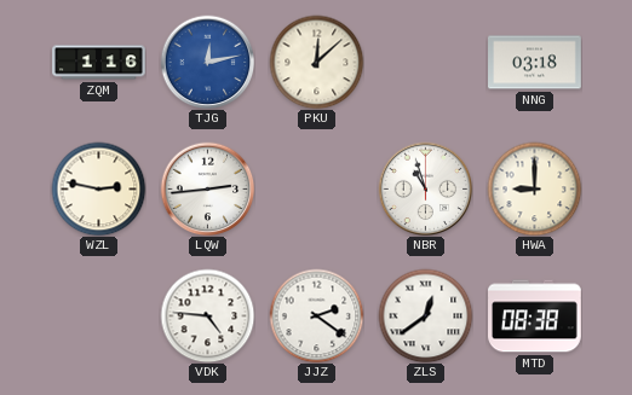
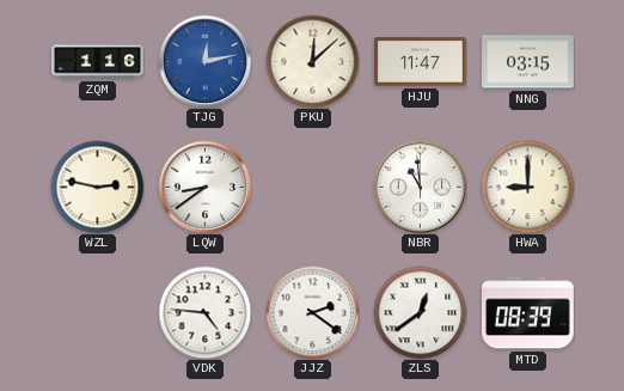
HJU: none -> 11:47 (421, 62)
NNG: 03:18 -> 03:15 (528, 62)
LQW: 2:44 -> 8:39 (204, 187)
NBR: 10:57 -> 10:59 (420, 187)
MTD: 08:38 -> 08:39 (528, 313)
